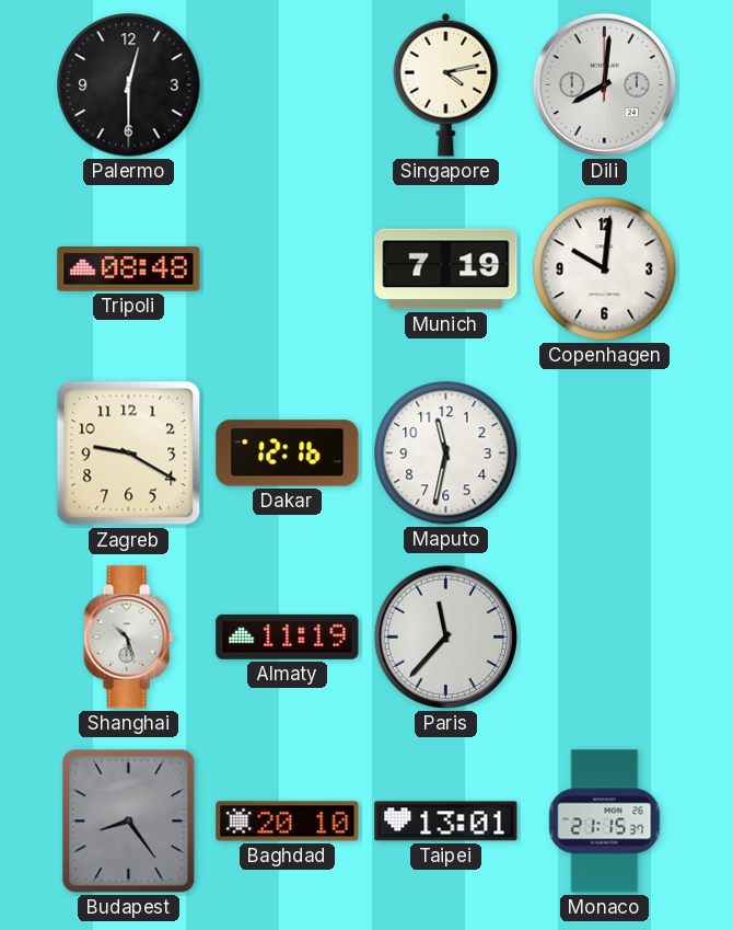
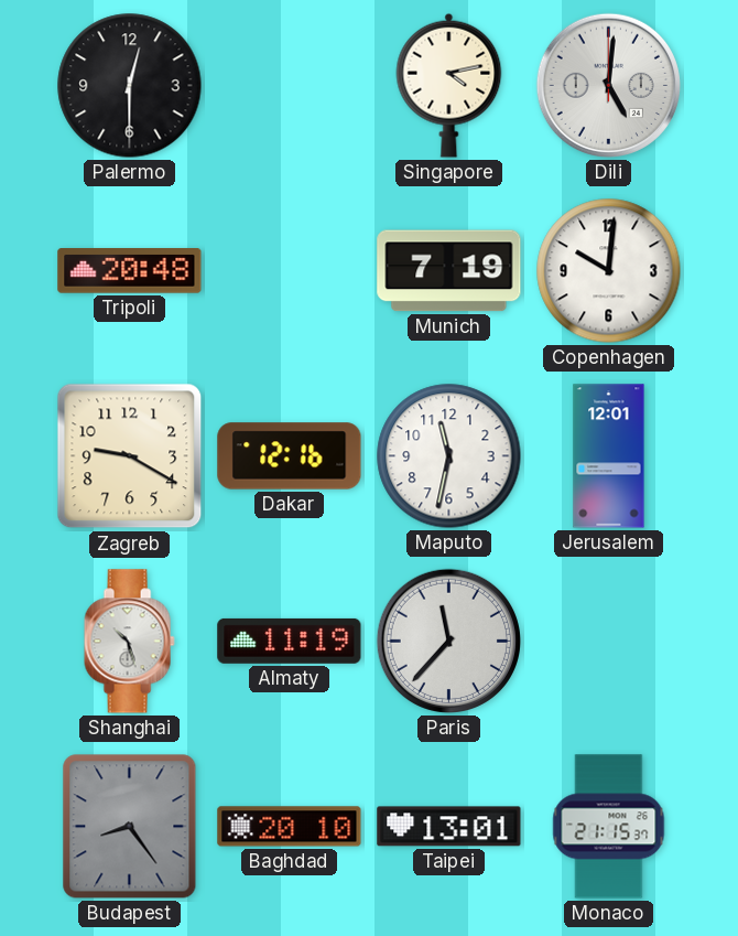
Dili: 8:01 -> 5:01 (608, 85)
Tripoli: 08:48 -> 20:48 (130, 271)
Jerusalem: none -> 12:01 (609, 456)
